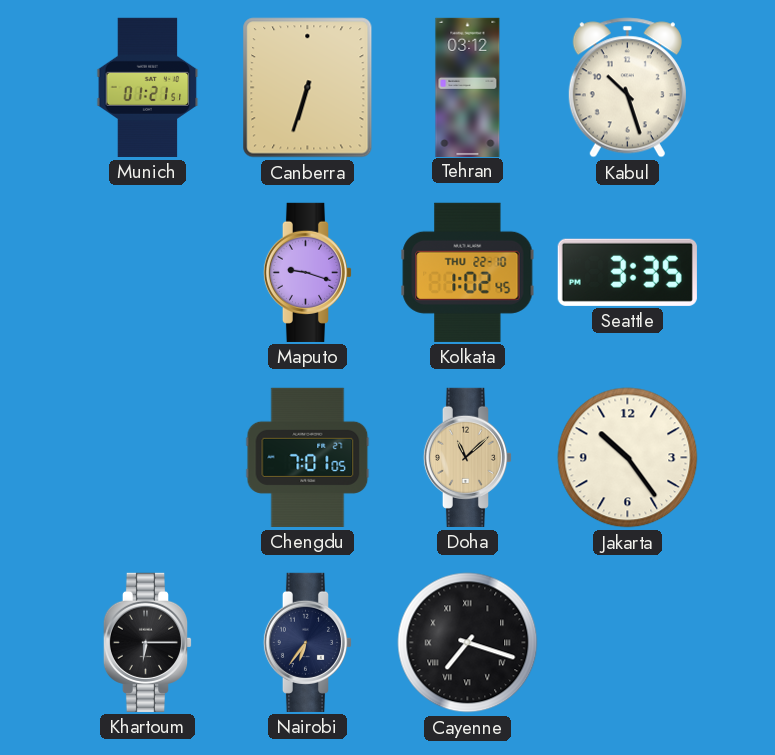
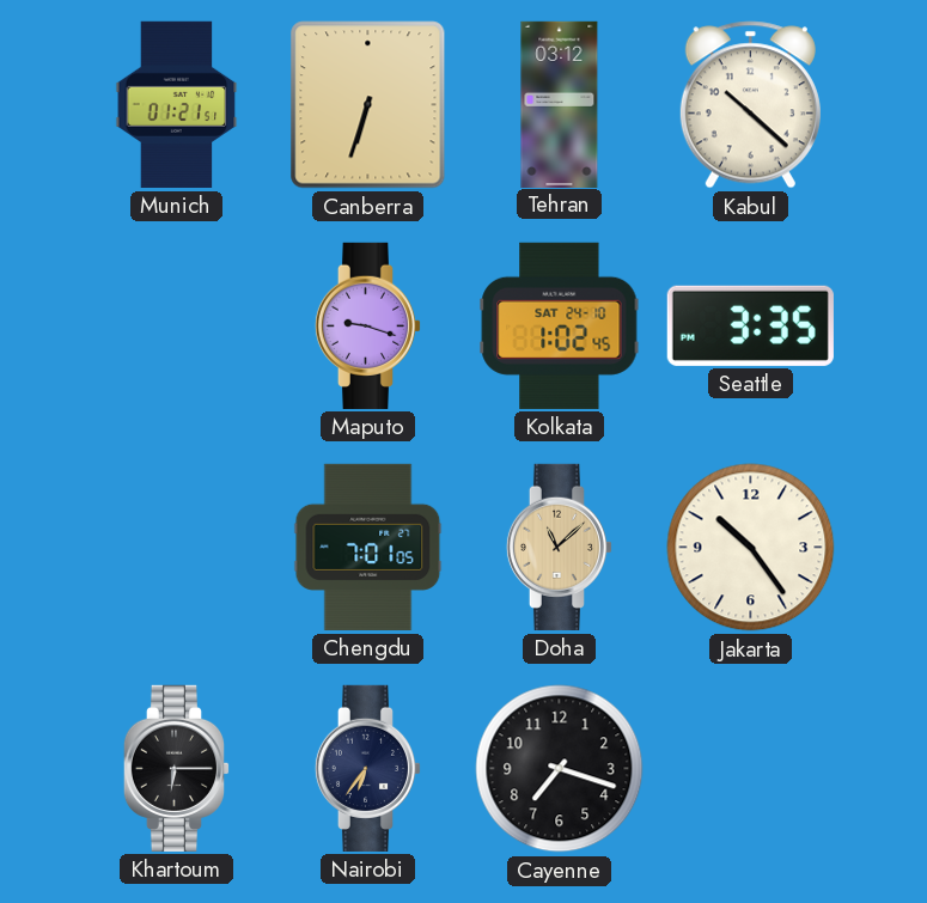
Kabul: 10:27 -> 10:22 (750, 105)
Kolkata date: THU 22-10 -> SAT 24-10 (560, 325)
Cayenne numerals: Roman -> Arabic (560, 769)
